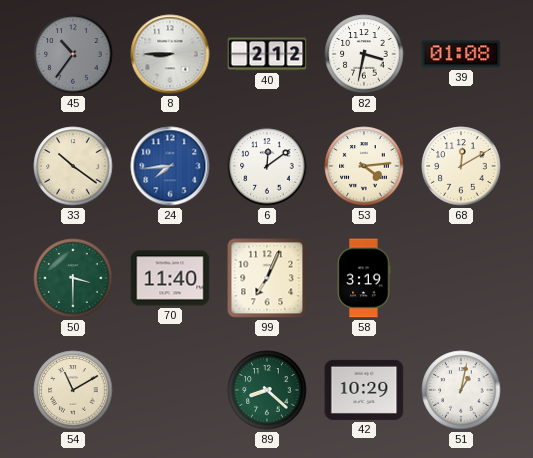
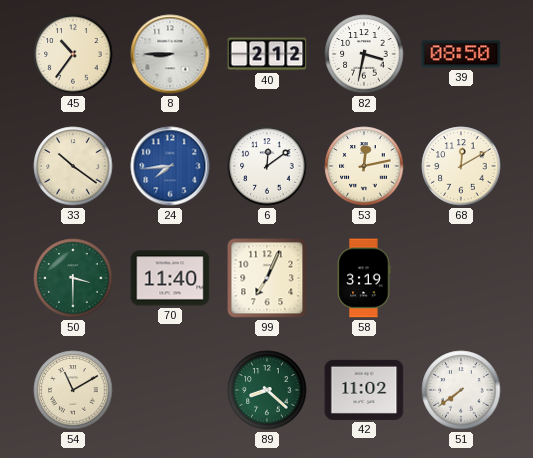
45 dial: grey -> cream (73, 54)
39: 01:08 -> 08:50 (461, 54)
53: 4:14 -> 12:13 (364, 166)
42: 10:29 -> 11:02 (364, 390)
51: 1:02 -> 7:39 (461, 390)
